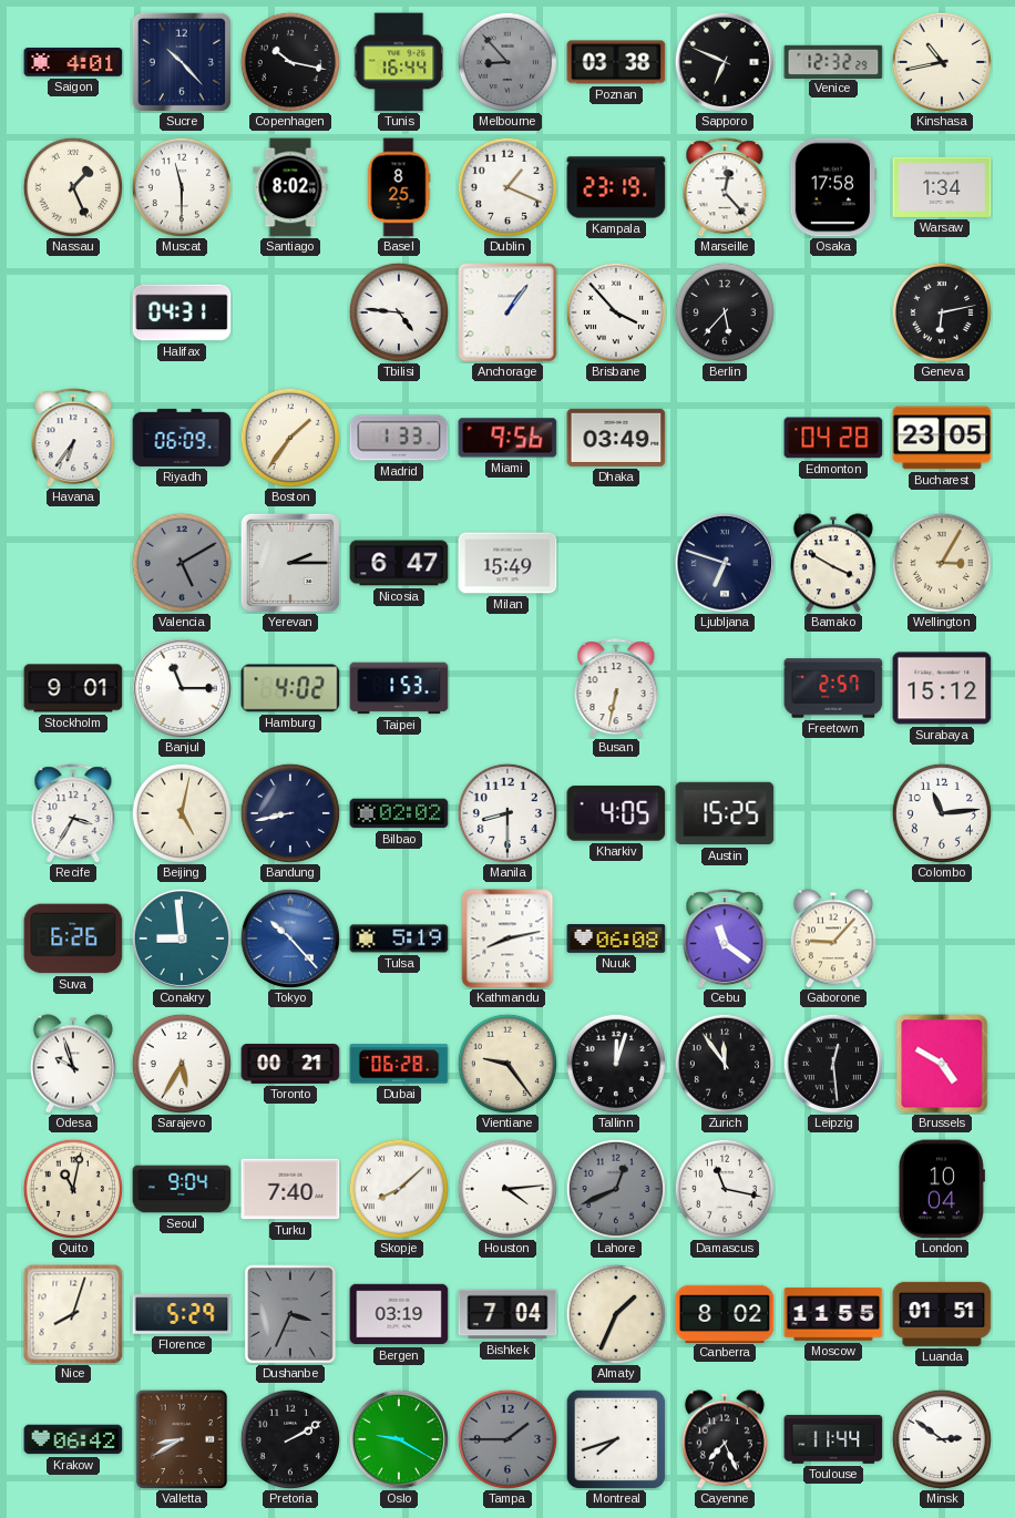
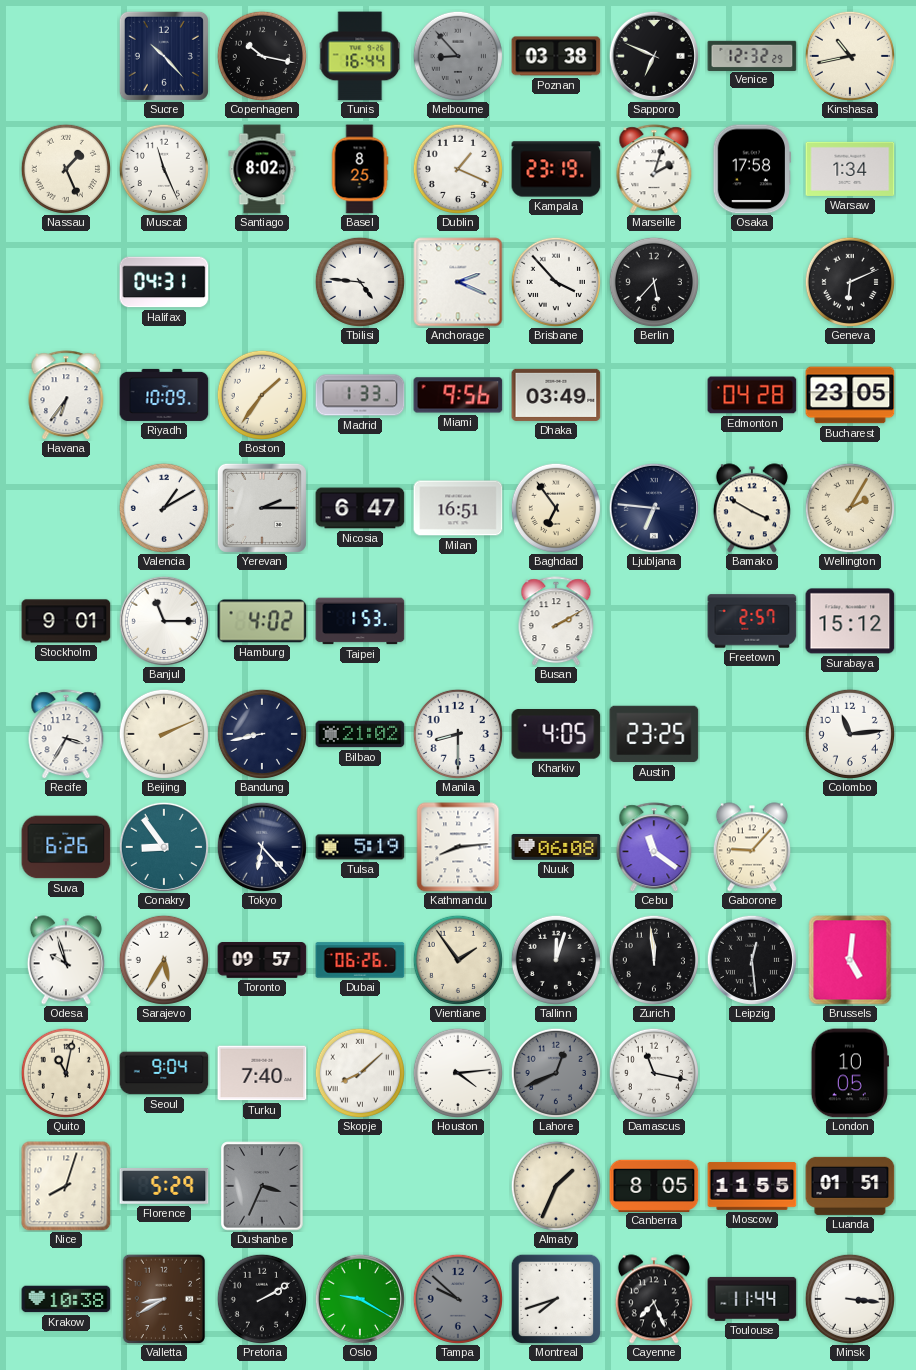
Saigon: 4:01 -> none (73, 62)
Muscat: 11:30 -> 11:26 (164, 169)
Marseille: 12:23 -> 2:03 (654, 169)
Anchorage: 1:06 -> 2:19 (458, 282)
Geneva: 6:13 -> 6:11 (850, 282)
Riyadh: 06:09 -> 10:09 (164, 395)
Valencia: 5:10 -> 1:10 (164, 508)
Valencia dial: grey -> white (164, 508)
Milan: 15:49 -> 16:51 (458, 508)
Baghdad: none -> 6:54 (556, 508)
Ljubljana: 6:48 -> 6:46 (654, 508)
Wellington: 3:05 -> 2:05 (850, 508)
Busan: 6:32 -> 2:10 (556, 621)
Beijing: 5:02 -> 2:11 (164, 734)
Bilbao: 02:02 -> 21:02 (360, 734)
Austin: 15:25 -> 23:25 (654, 734)
Conakry: 8:59 -> 8:54 (164, 847)
Tokyo: 10:23 -> 6:23 (262, 847)
Tokyo dial: blue -> navy (262, 847)
Kathmandu: 8:13 -> 8:14 (458, 847)
Toronto: 00:21 -> 09:57 (262, 961)
Dubai: 06:28 -> 06:26 (360, 960)
Vientiane: 9:24 -> 1:54 (458, 960)
Zurich: 11:54 -> 11:59 (654, 960)
Brussels: 4:50 -> 5:01 (850, 960)
London: 10:04 -> 10:05 (850, 1073)
Bergen: 03:19 -> none (399, 1314)
Bishkek: 7:04 -> none (507, 1314)
Canberra: 8:02 -> 8:05 (654, 1185)
Krakow: 06:42 -> 10:38 (66, 1299)
Tampa: 1:45 -> 9:52 (458, 1299)
Minsk: 2:51 -> 3:16 (850, 1299)
